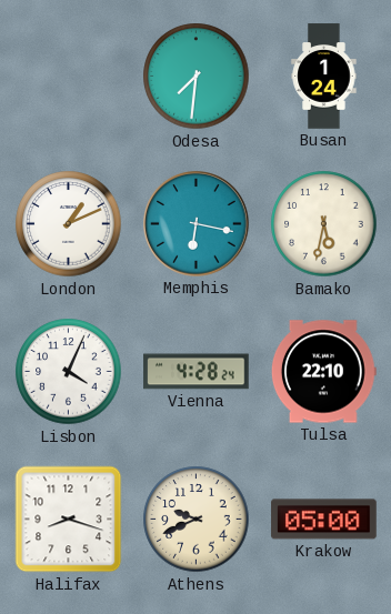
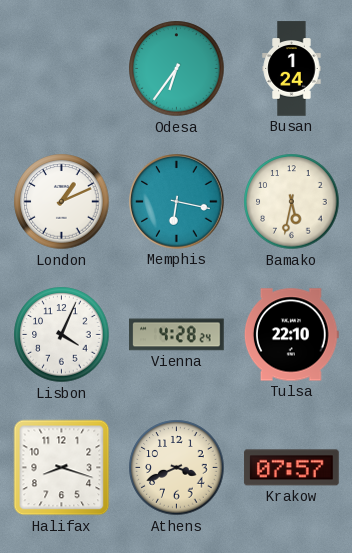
Odesa: 7:31 -> 6:36 (177, 69)
Athens: 9:41 -> 3:41 (177, 468)
Krakow: 05:00 -> 07:57 (292, 468)
